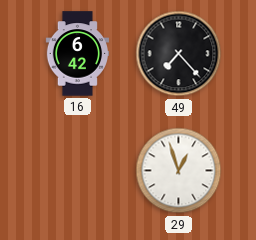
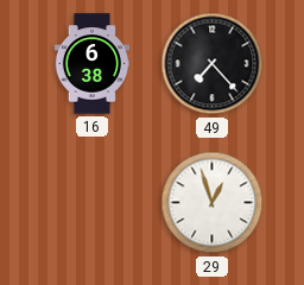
16: 6:42 -> 6:38 (93, 64)
